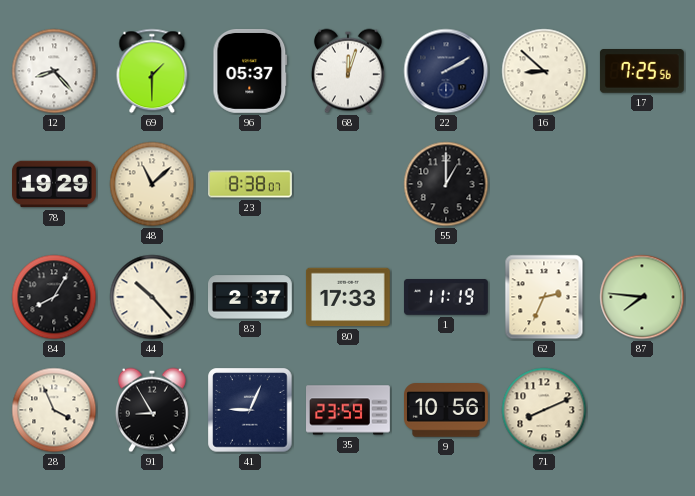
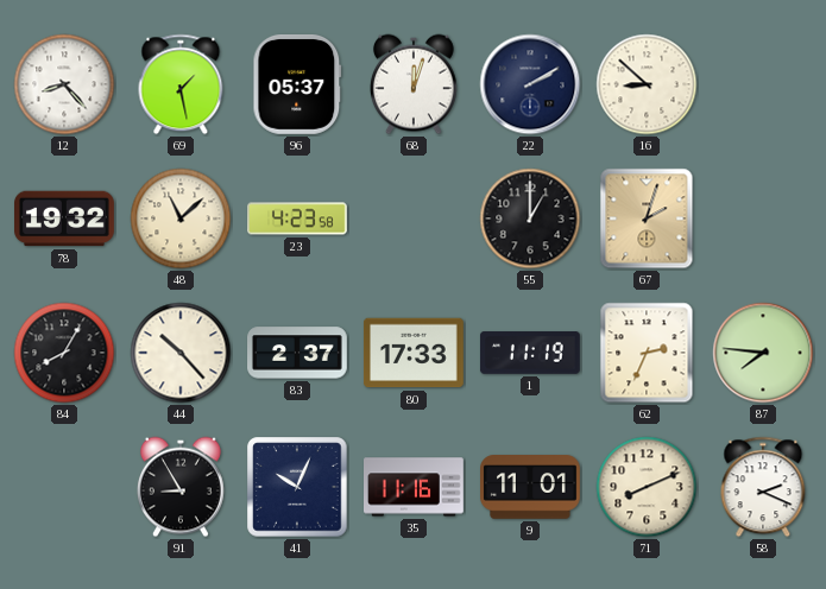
69: 1:30 -> 1:28 (181, 84)
17: 7:25 -> none (642, 72)
78: 19:29 -> 19:32 (65, 218)
23: 8:38 -> 4:23 (298, 218)
67: none -> 2:03 (647, 218)
28: 3:56 -> none (54, 410)
41: 9:04 -> 10:04 (297, 487)
35: 23:59 -> 11:16 (415, 487)
9: 10:56 -> 11:01 (531, 487)
58: none -> 2:19 (763, 487)
